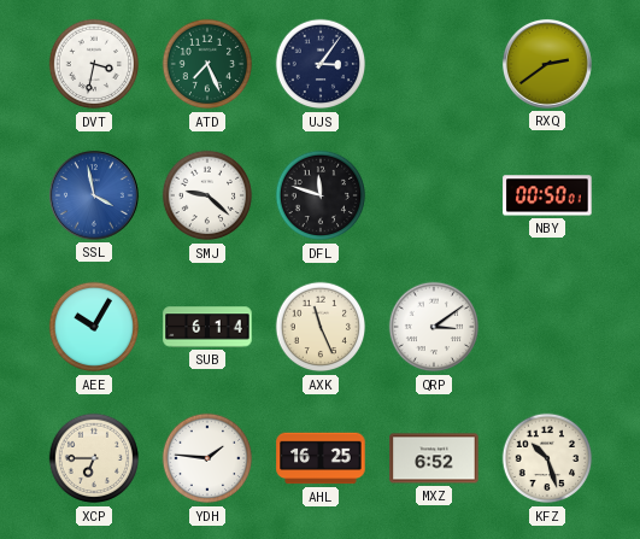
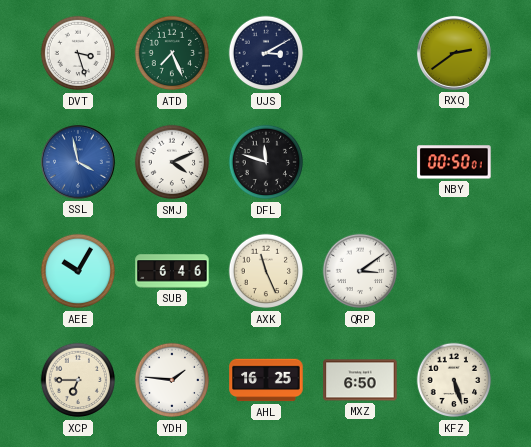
DVT: 3:32 -> 3:27 (78, 53)
UJS: 3:06 -> 3:10 (266, 53)
SMJ: 9:22 -> 4:11 (172, 162)
SUB: 6:14 -> 6:46 (172, 271)
MXZ: 6:52 -> 6:50 (360, 380)
KFZ: 10:27 -> 5:27 (454, 380)
